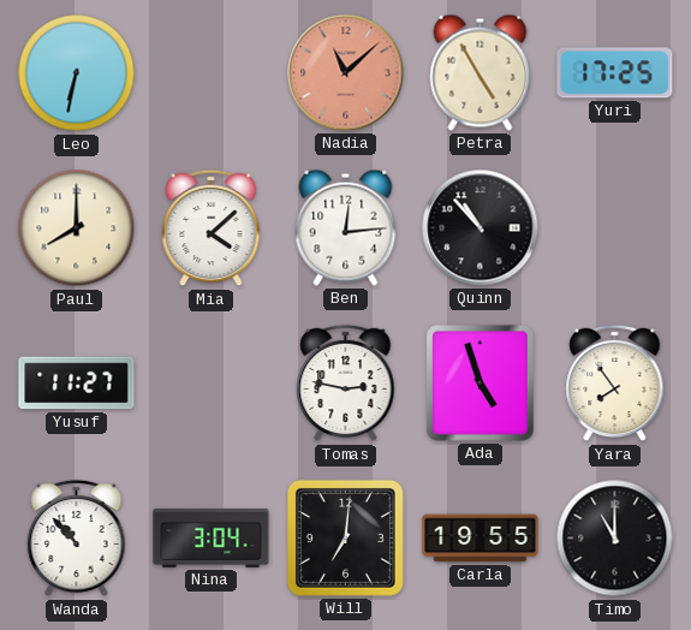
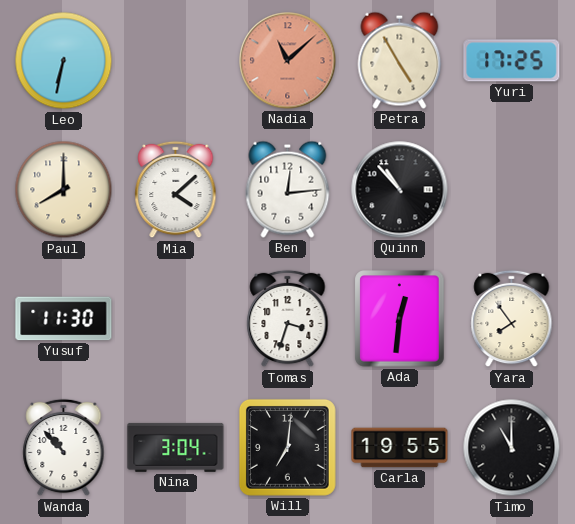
Yusuf: 11:27 -> 11:30 (64, 319)
Tomas: 2:47 -> 3:33 (288, 319)
Ada: 4:57 -> 12:31 (400, 319)
